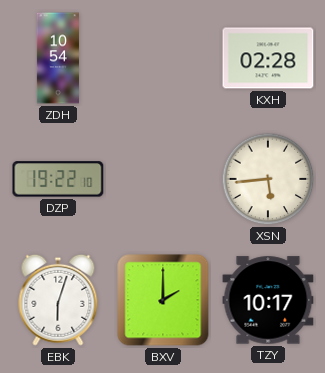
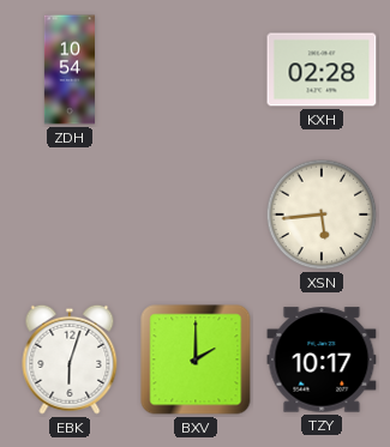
DZP: 19:22 -> none (58, 179)
